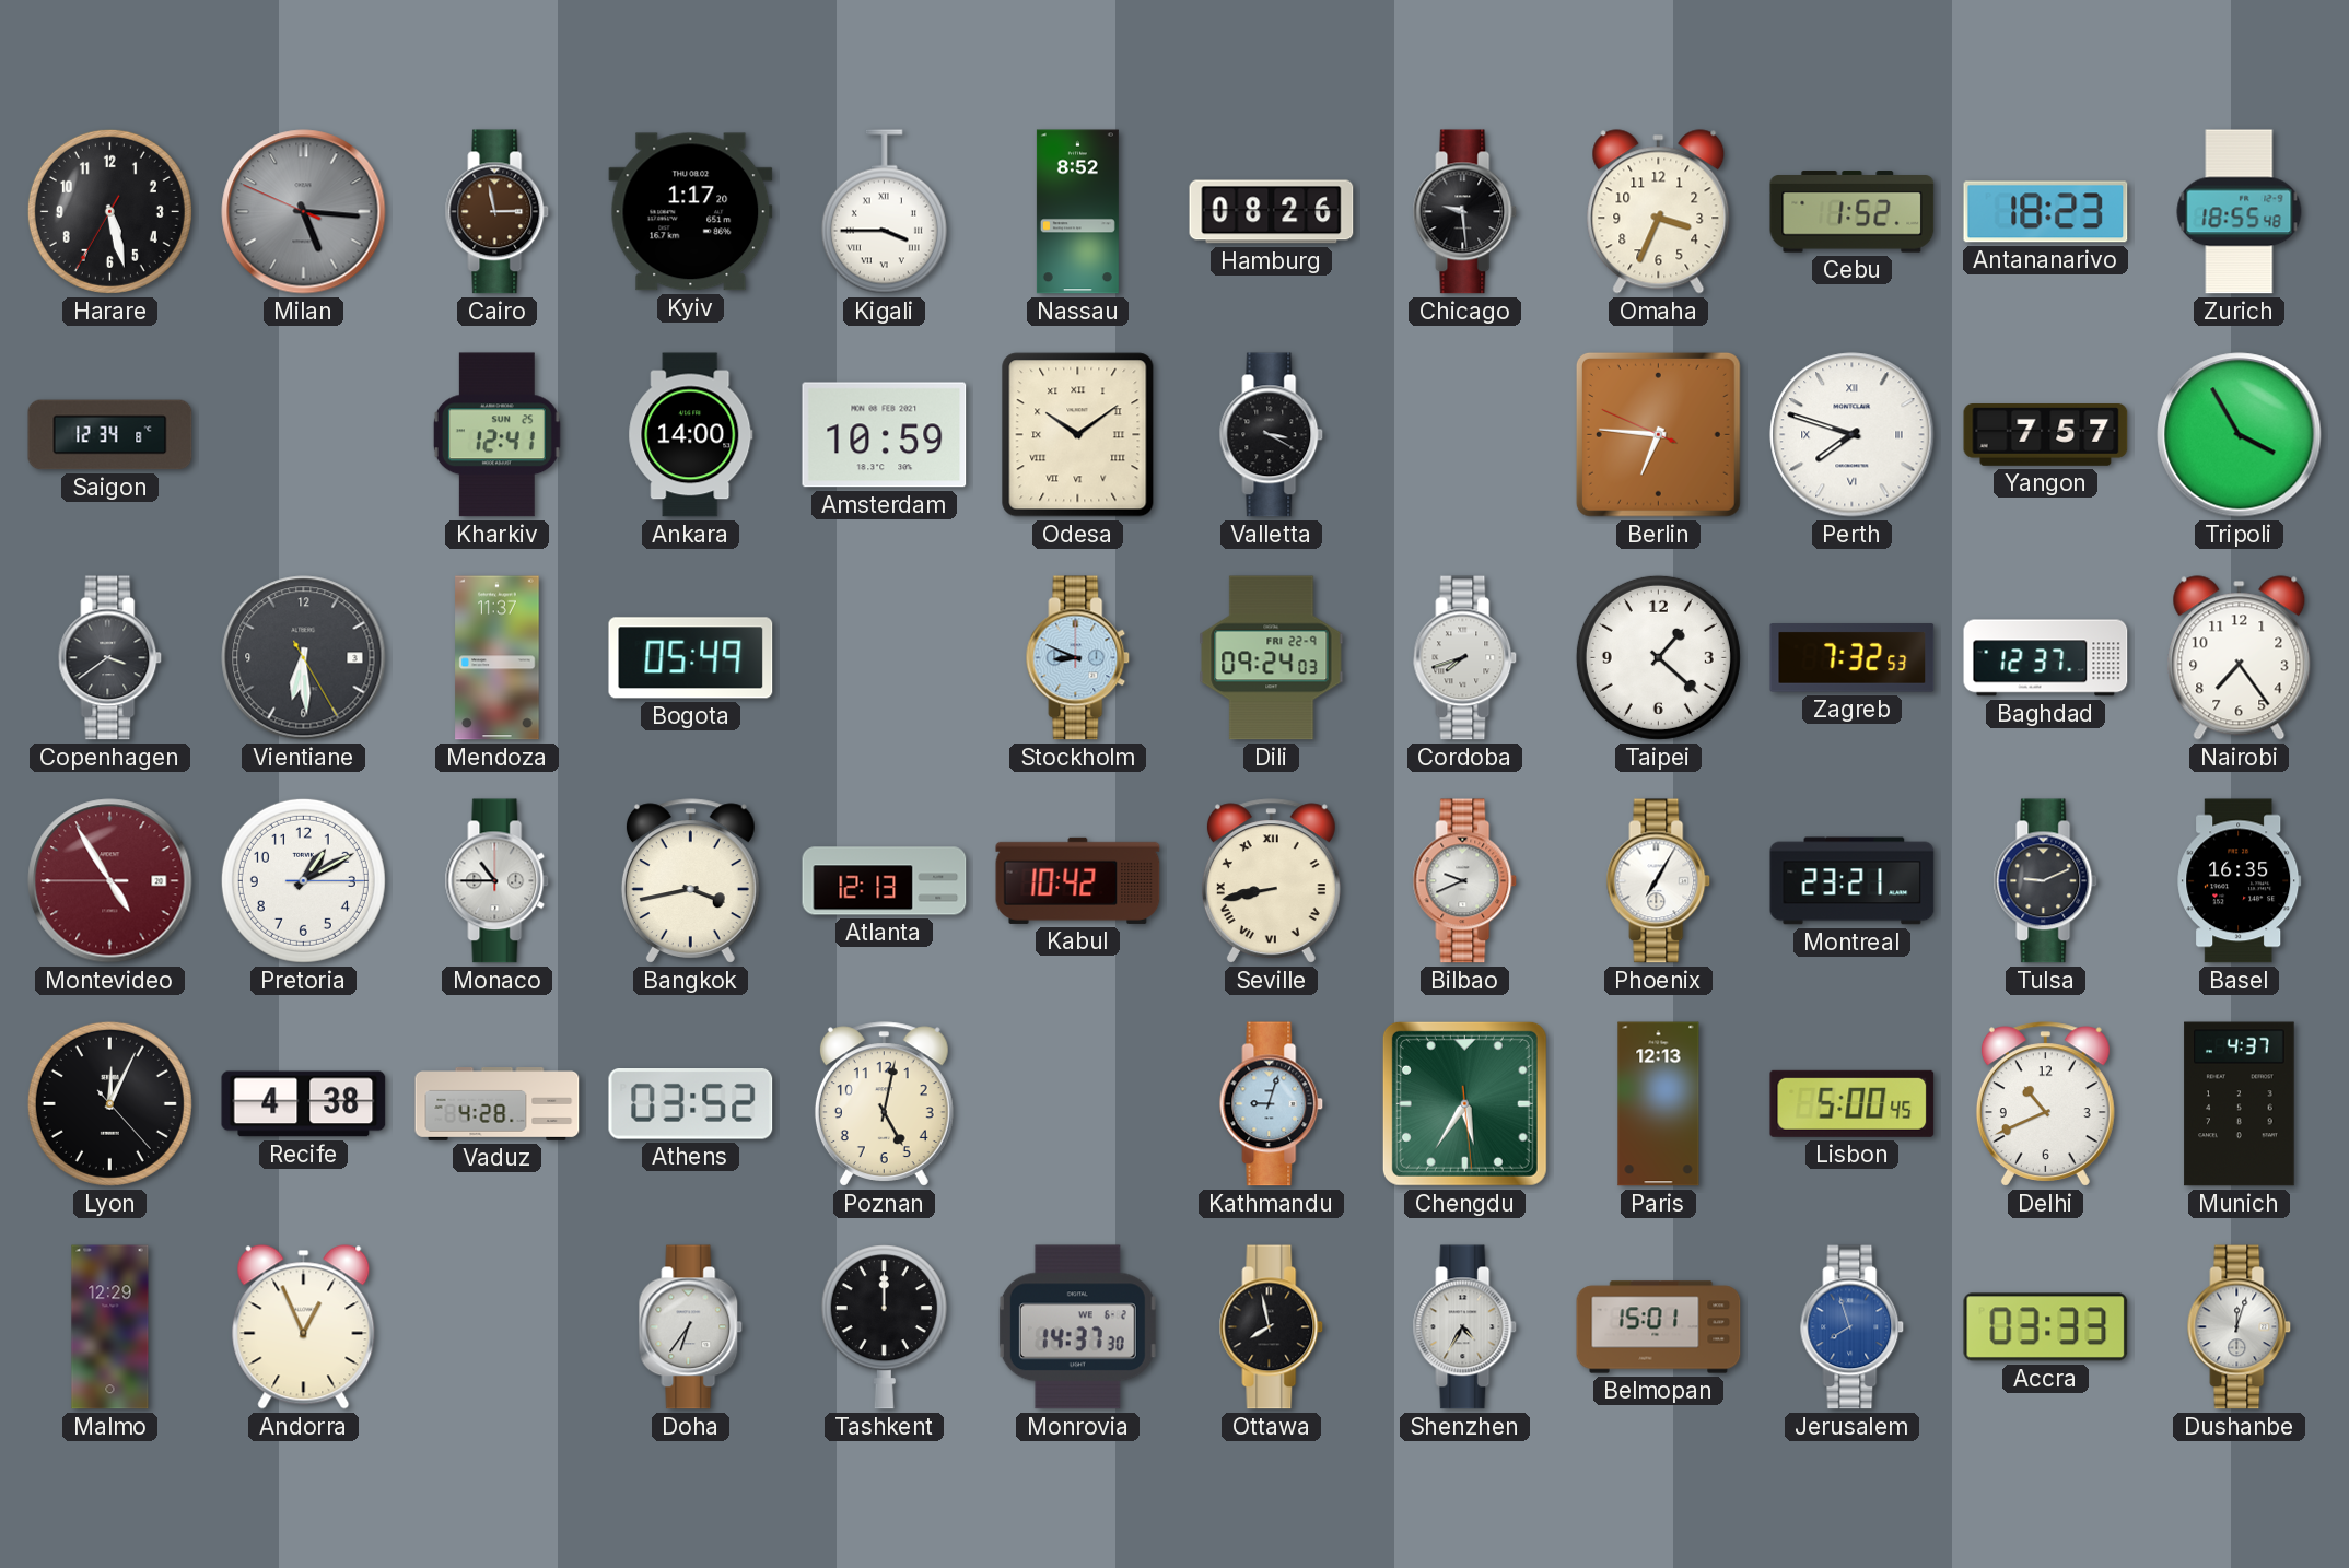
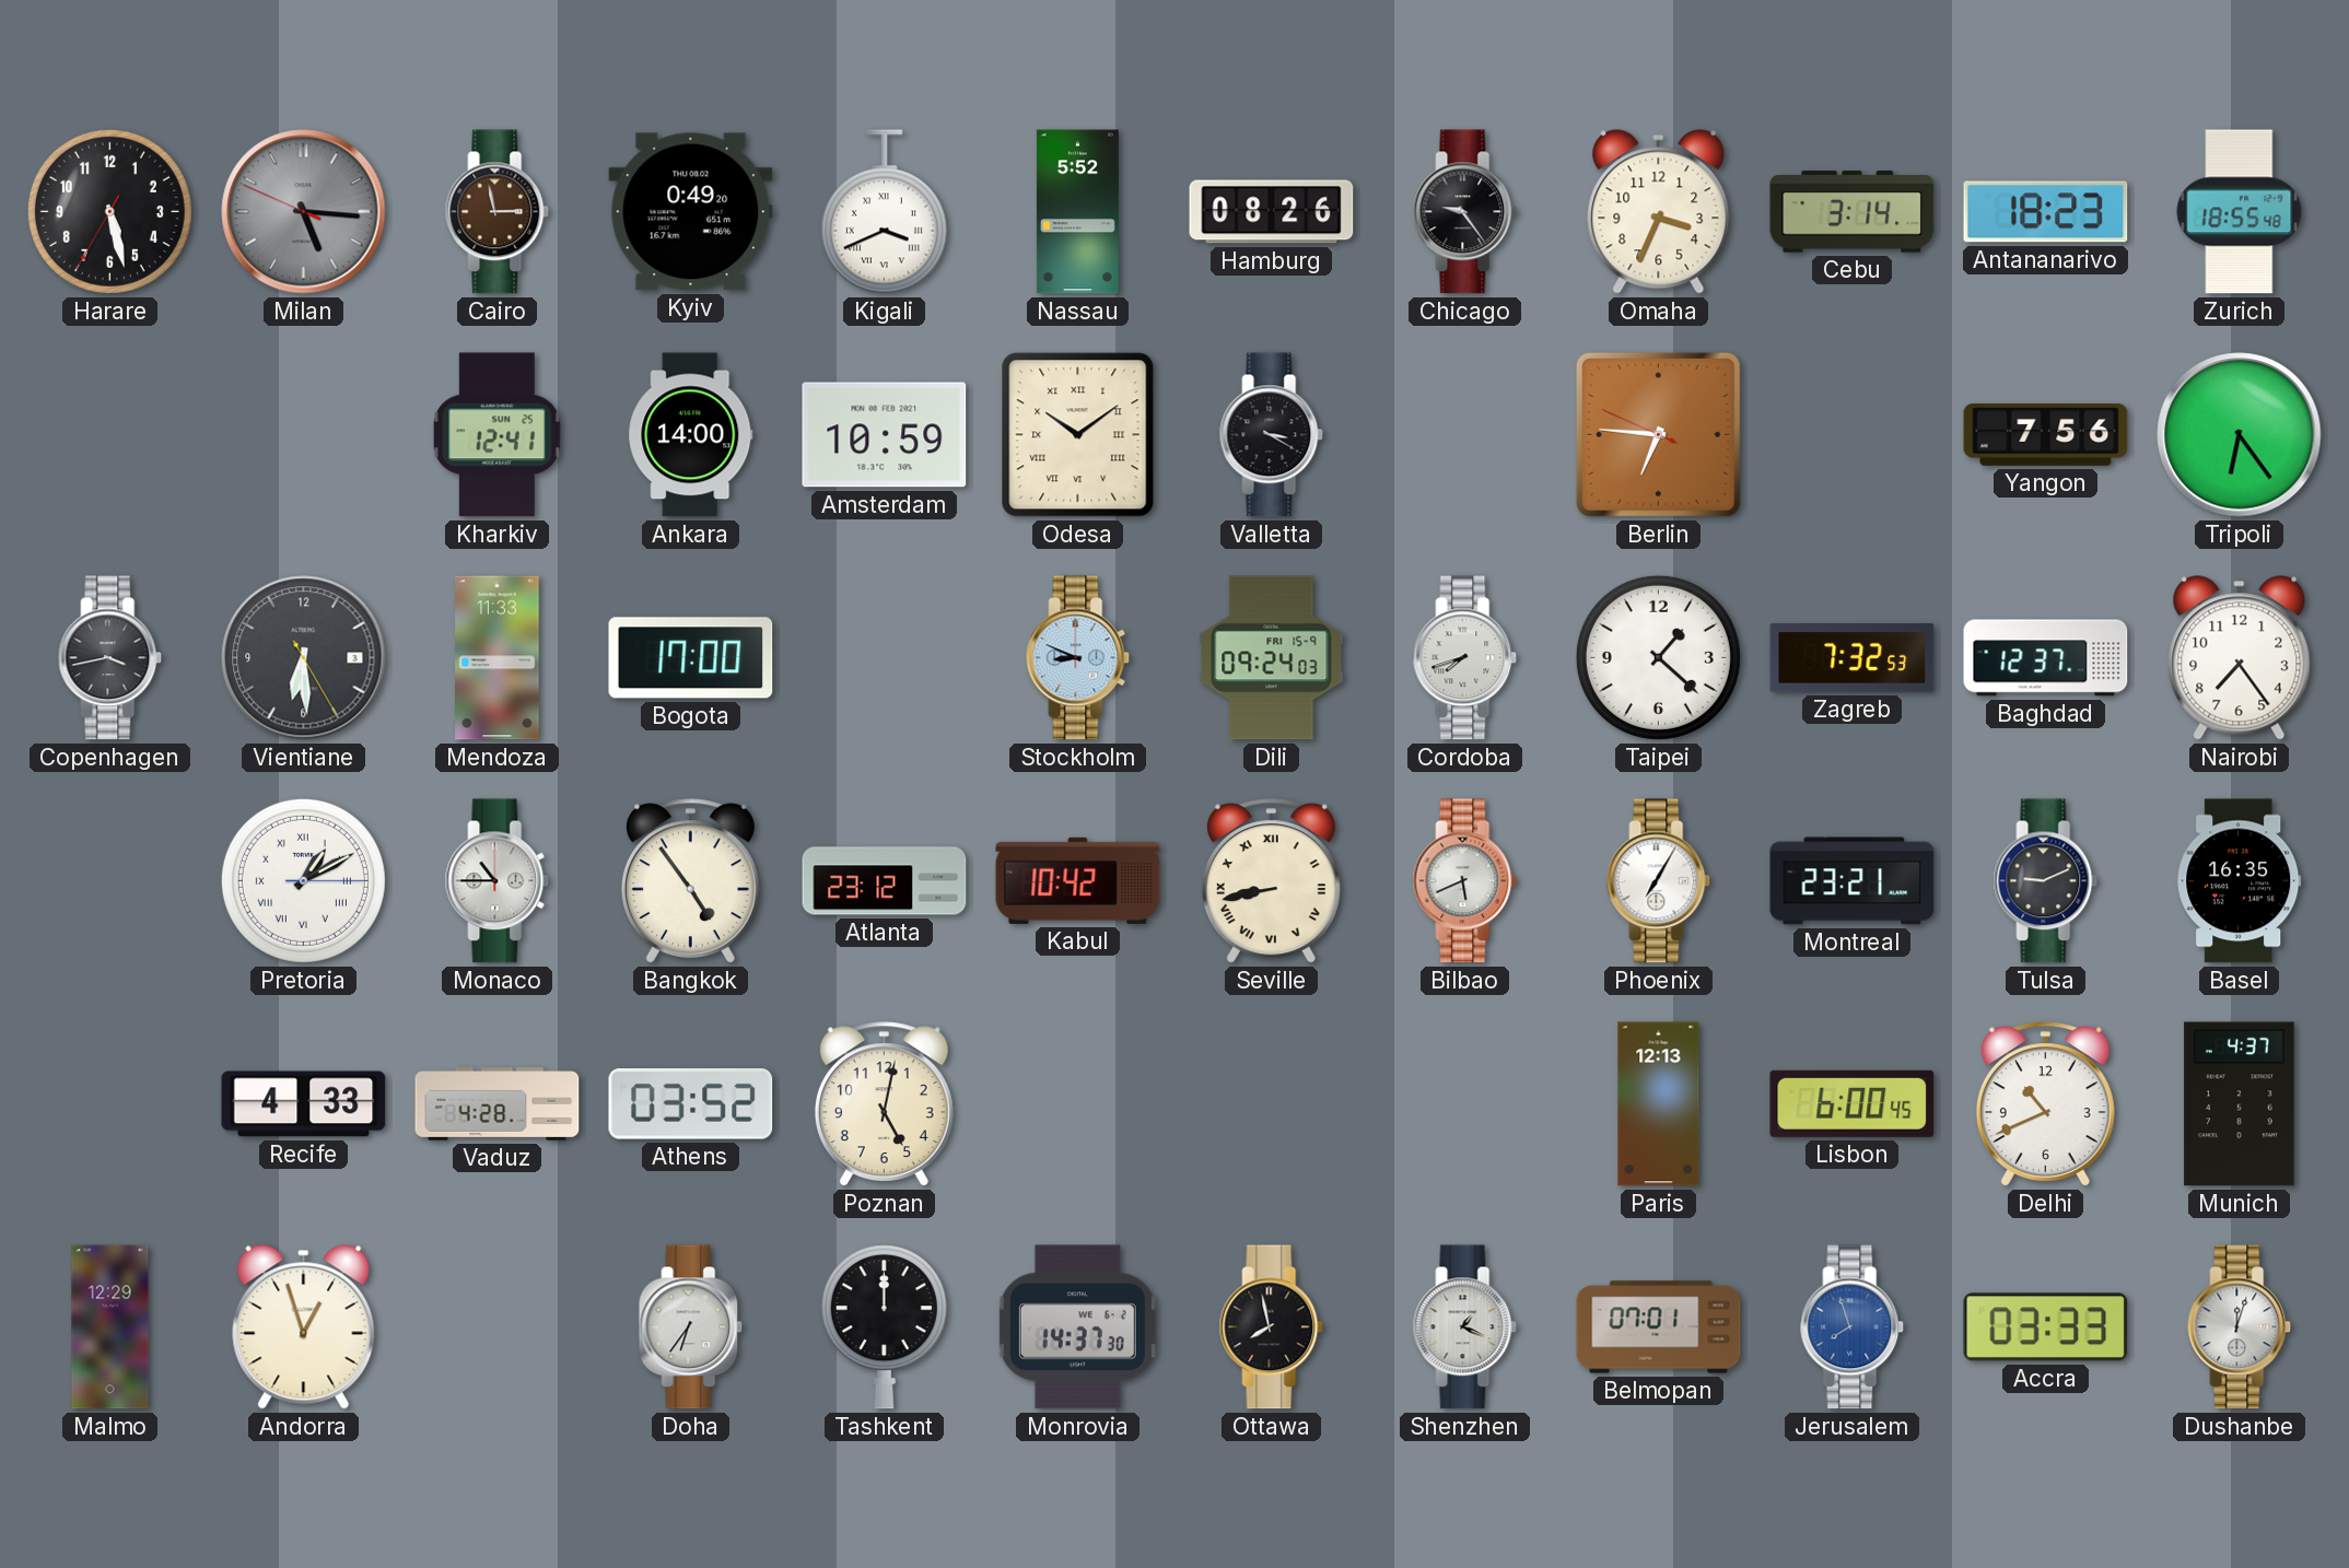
Kyiv: 1:17 -> 0:49 (691, 212)
Kigali: 3:45 -> 3:41 (884, 212)
Nassau: 8:52 -> 5:52 (1077, 212)
Chicago: 9:29 -> 9:24 (1465, 212)
Cebu: 1:52 -> 3:14 (1853, 212)
Saigon: 12:34 -> none (110, 435)
Perth: 7:48 -> none (1853, 435)
Yangon: 7:57 -> 7:56 (2046, 435)
Tripoli: 3:55 -> 6:24 (2240, 435)
Copenhagen: 3:39 -> 3:43 (110, 658)
Mendoza: 11:37 -> 11:33 (498, 658)
Bogota: 05:49 -> 17:00 (691, 658)
Dili date: FRI 22-9 -> FRI 15-9 (1272, 658)
Montevideo: 4:54 -> none (110, 881)
Pretoria numerals: Arabic -> Roman (303, 880)
Bangkok: 3:43 -> 4:54 (690, 881)
Atlanta: 12:13 -> 23:12 (885, 881)
Bilbao: 9:41 -> 5:41 (1465, 881)
Lyon: 12:04 -> none (109, 1103)
Recife: 4:38 -> 4:33 (304, 1104)
Kathmandu: 9:03 -> none (1272, 1104)
Chengdu: 5:35 -> none (1464, 1103)
Lisbon: 5:00 -> 6:00 (1853, 1103)
Andorra: 12:56 -> 12:57 (304, 1327)
Shenzhen: 4:35 -> 1:19 (1465, 1327)
Belmopan: 15:01 -> 07:01 (1659, 1327)
